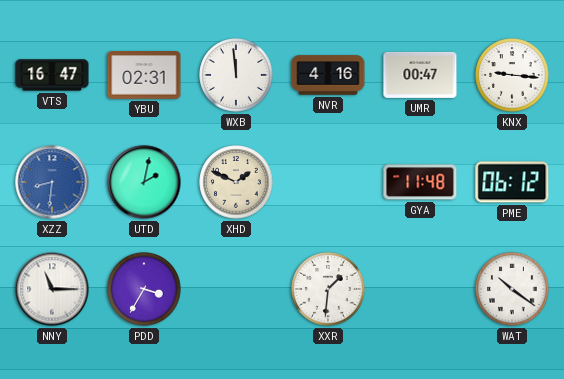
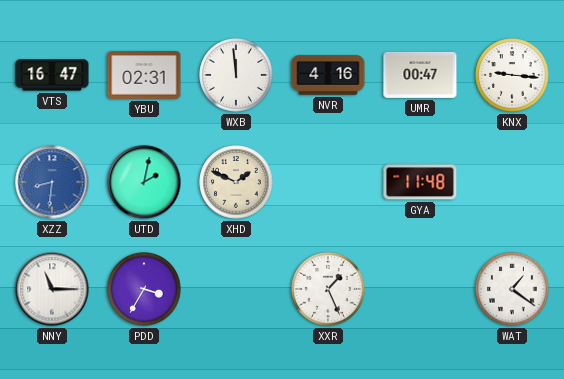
PME: 06:12 -> none (512, 182)
XXR: 1:31 -> 1:26 (328, 289)
WAT: 10:21 -> 1:21 (512, 289)
